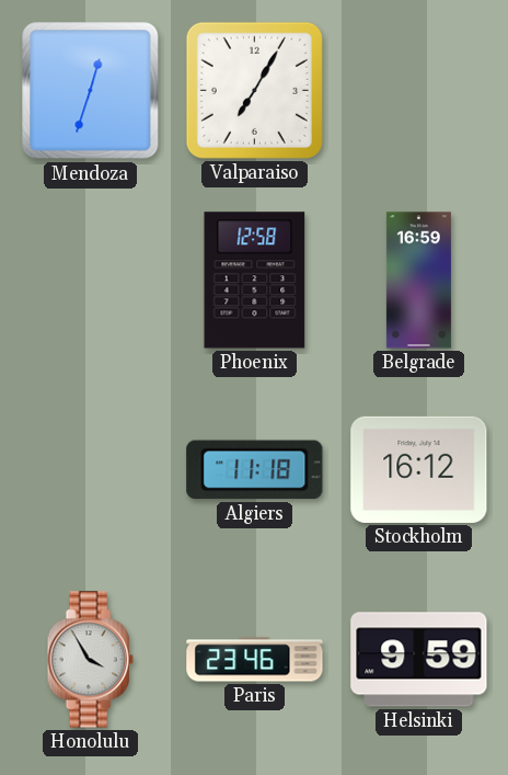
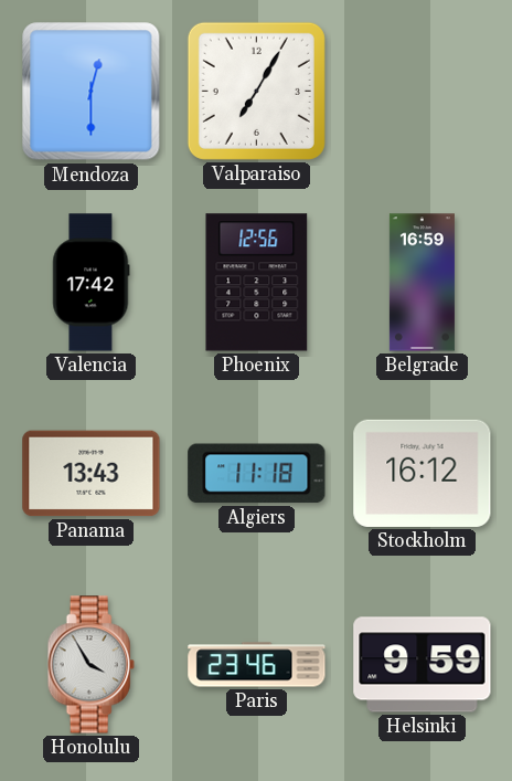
Mendoza: 12:33 -> 12:30 (92, 92)
Valencia: none -> 17:42 (92, 283)
Phoenix: 12:58 -> 12:56 (257, 283)
Panama: none -> 13:43 (92, 474)
